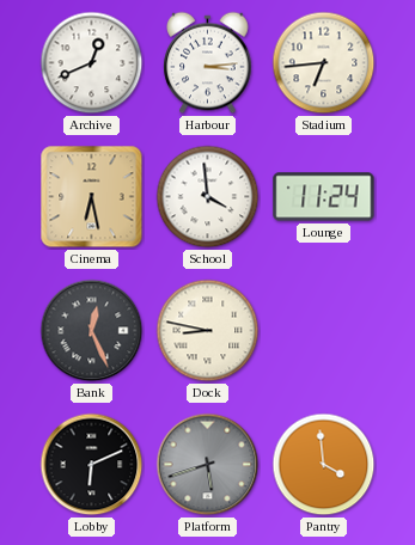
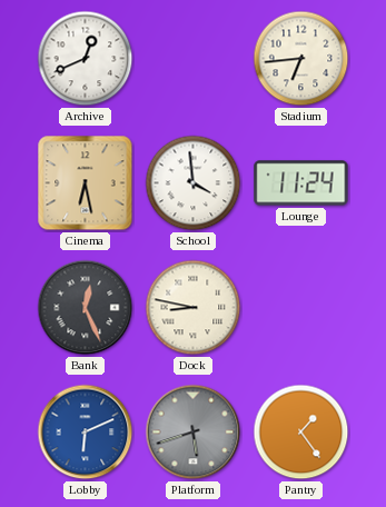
Harbour: 3:14 -> none (208, 63)
Lobby dial: black -> blue (86, 433)
Pantry: 3:59 -> 1:24 (301, 433)
